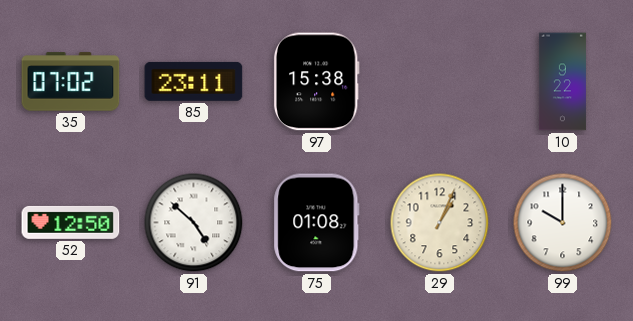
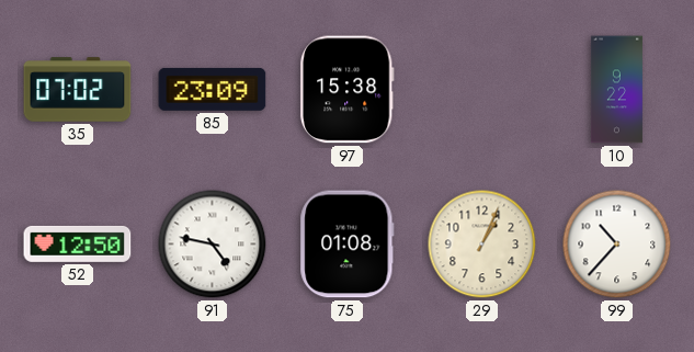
85: 23:11 -> 23:09 (213, 89)
91: 4:52 -> 4:47 (213, 245)
99: 10:00 -> 10:37 (617, 245)
